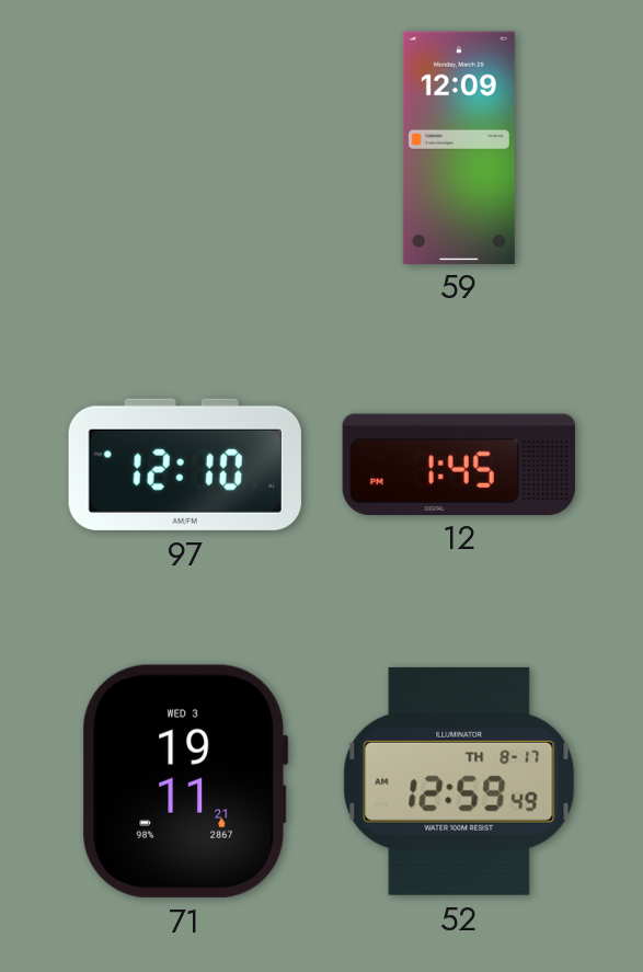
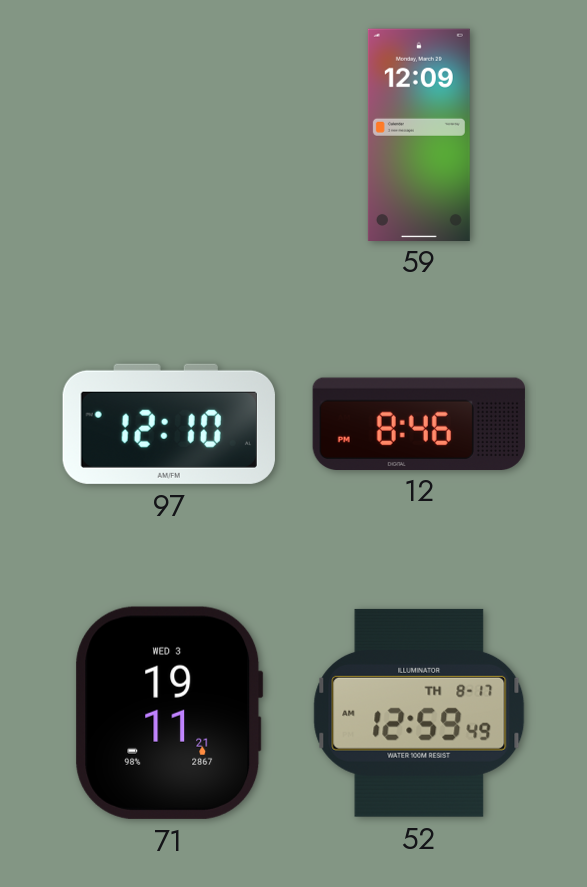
12: 1:45 -> 8:46 (419, 423)
